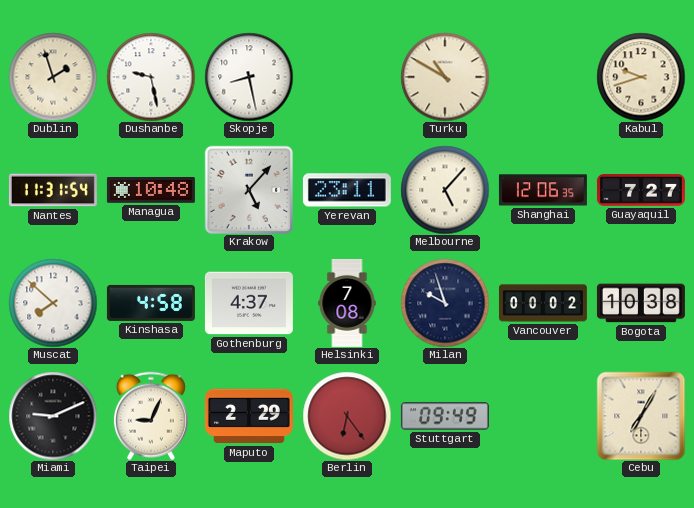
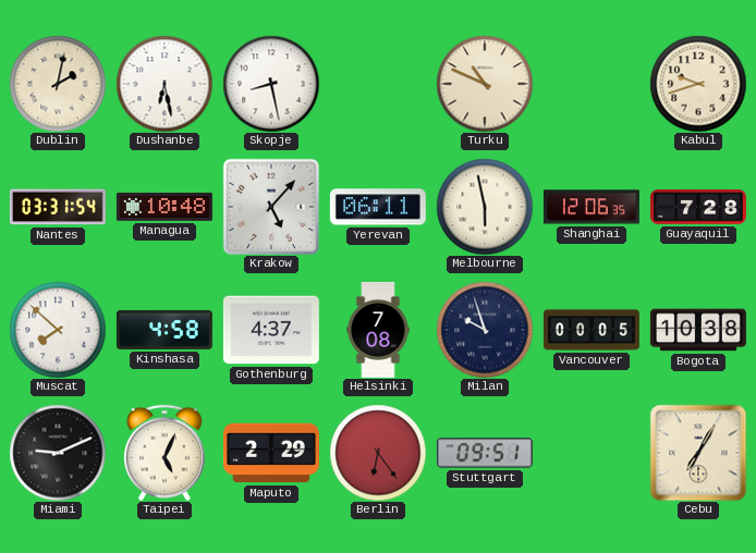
Dublin: 1:57 -> 2:02 (58, 84)
Dushanbe: 9:28 -> 6:28 (164, 84)
Turku: 10:50 -> 10:49 (485, 84)
Nantes: 11:31 -> 03:31 (58, 207)
Yerevan: 23:11 -> 06:11 (378, 207)
Melbourne: 5:07 -> 5:58 (485, 207)
Guayaquil: 7:27 -> 7:28 (698, 207)
Vancouver: 00:02 -> 00:05 (592, 330)
Taipei: 9:04 -> 5:04 (164, 453)
Stuttgart: 09:49 -> 09:51 (485, 453)
